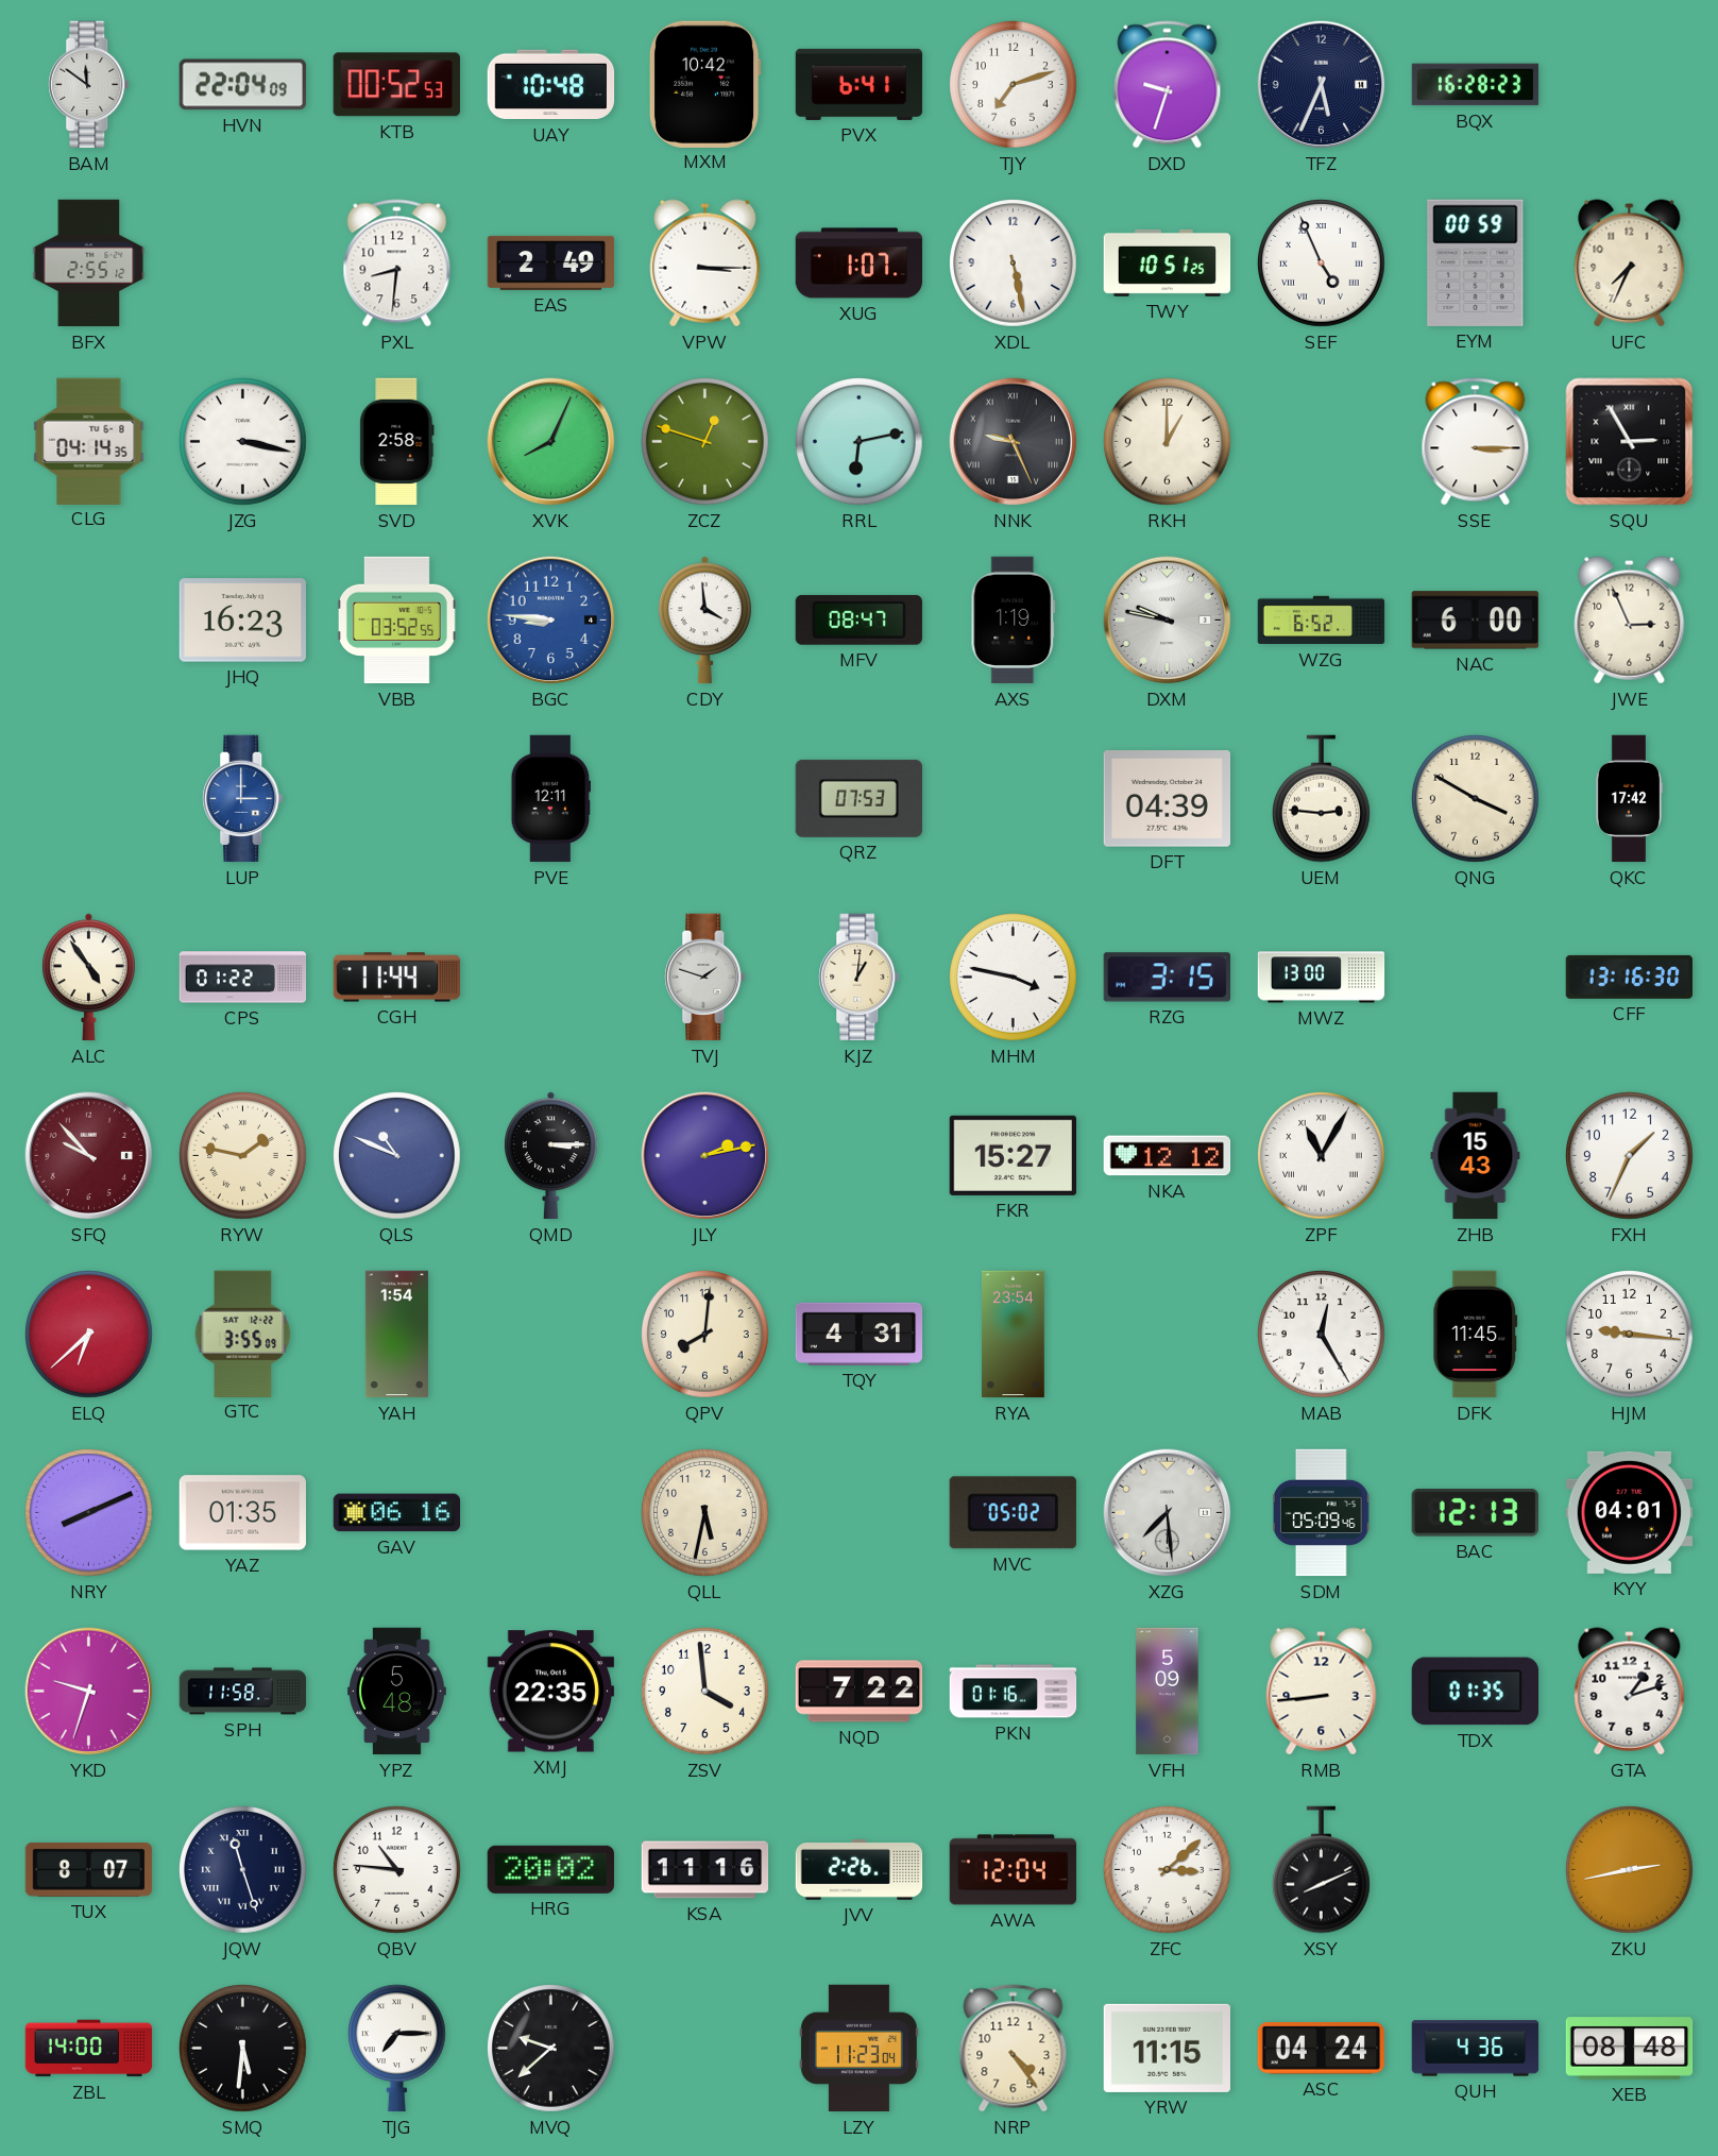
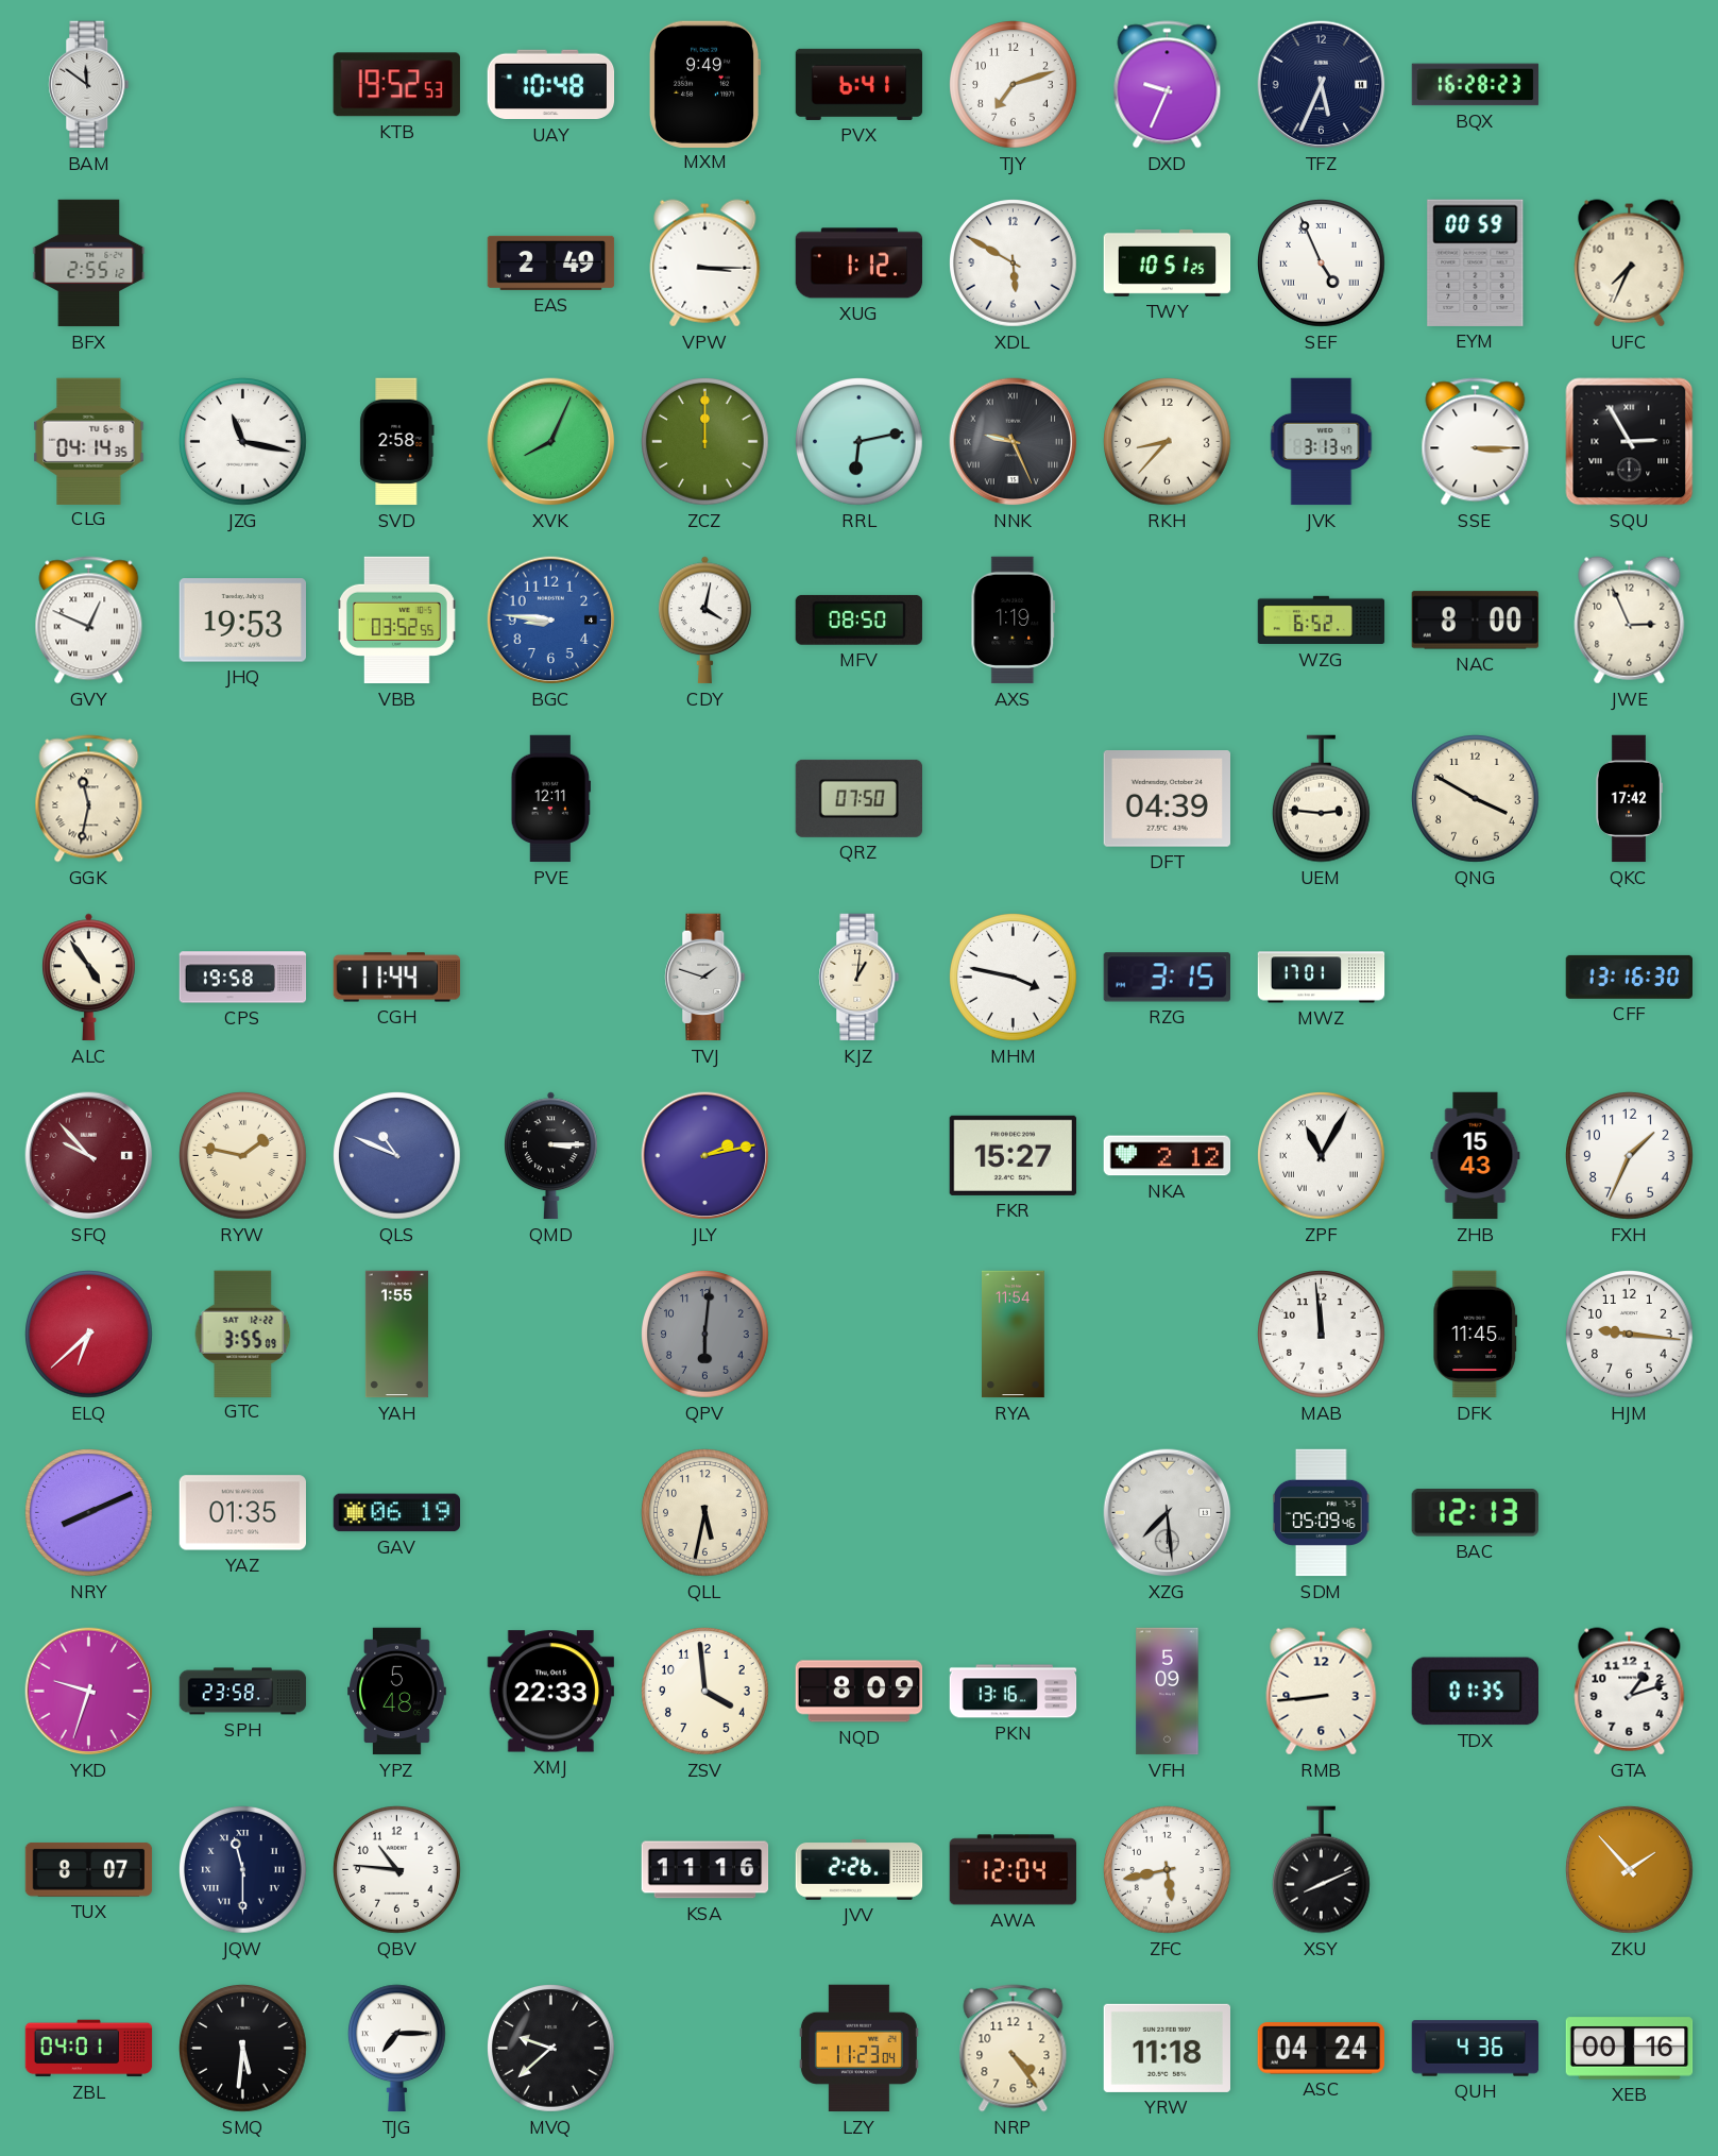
HVN: 22:04 -> none (242, 85)
KTB: 00:52 -> 19:52 (396, 85)
MXM: 10:42 -> 9:49 (704, 84)
DXD: 9:33 -> 9:34 (1168, 85)
PXL: 8:31 -> none (397, 264)
XUG: 1:07 -> 1:12 (860, 264)
XDL: 5:28 -> 5:50 (1014, 264)
JZG: 3:17 -> 11:17 (243, 442)
ZCZ: 12:48 -> 12:00 (705, 442)
RKH: 1:00 -> 8:37 (1168, 442)
JVK: none -> 3:13 (1322, 442)
GVY: none -> 12:49 (89, 621)
JHQ: 16:23 -> 19:53 (242, 621)
CDY: 3:59 -> 4:02 (705, 621)
MFV: 08:47 -> 08:50 (858, 619)
DXM: 9:47 -> none (1168, 621)
NAC: 6:00 -> 8:00 (1475, 621)
GGK: none -> 11:32 (89, 799)
LUP: 3:00 -> none (243, 799)
QRZ: 07:53 -> 07:50 (858, 798)
CPS: 01:22 -> 19:58 (243, 978)
MWZ: 13:00 -> 17:01 (1322, 978)
NKA: 12:12 -> 2:12 (1168, 1156)
YAH: 1:54 -> 1:55 (396, 1335)
QPV: 8:01 -> 6:01 (705, 1335)
QPV dial: cream -> grey (705, 1335)
TQY: 4:31 -> none (860, 1334)
RYA: 23:54 -> 11:54 (1014, 1335)
MAB: 12:25 -> 11:59 (1322, 1335)
GAV: 06:16 -> 06:19 (397, 1513)
MVC: 05:02 -> none (1013, 1513)
KYY: 04:01 -> none (1630, 1512)
SPH: 11:58 -> 23:58 (243, 1692)
XMJ: 22:35 -> 22:33 (550, 1692)
NQD: 7:22 -> 8:09 (860, 1692)
PKN: 01:16 -> 13:16 (1014, 1692)
JQW: 11:27 -> 11:30 (243, 1870)
HRG: 20:02 -> none (550, 1869)
ZFC: 3:08 -> 5:43 (1168, 1870)
ZKU: 2:43 -> 1:53 (1630, 1870)
ZBL: 14:00 -> 04:01 (89, 2049)
YRW: 11:15 -> 11:18 (1168, 2048)
XEB: 08:48 -> 00:16 (1630, 2049)
